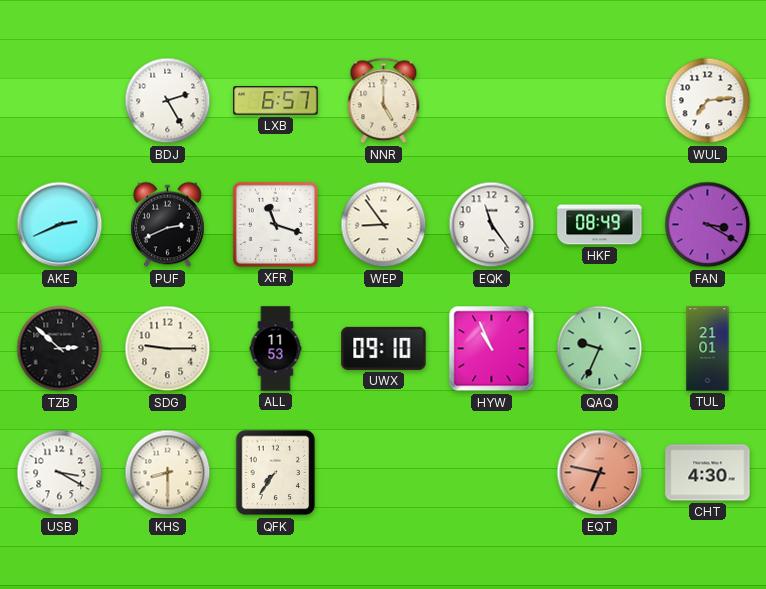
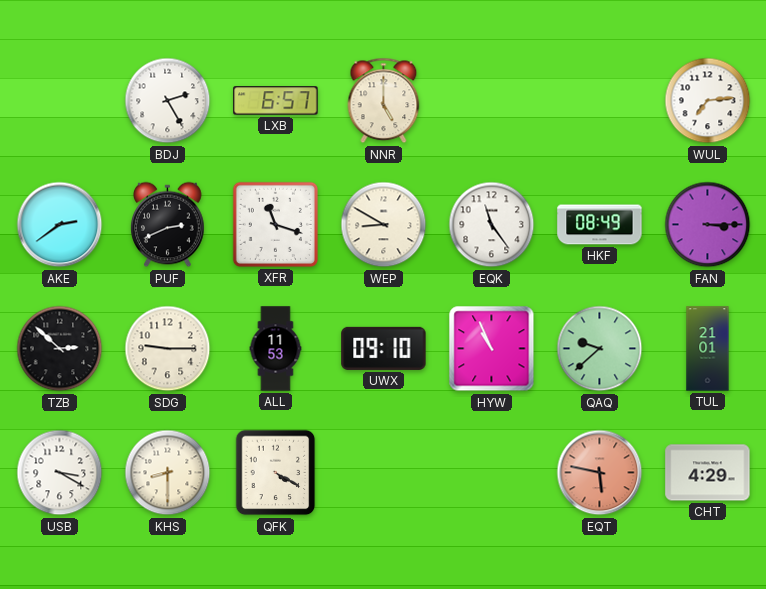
AKE: 2:41 -> 2:39 (60, 225)
WEP: 8:54 -> 8:50 (384, 225)
FAN: 3:20 -> 3:15 (708, 225)
QAQ: 9:34 -> 9:38 (600, 349)
QFK: 7:36 -> 4:20 (276, 473)
EQT: 6:47 -> 5:47 (600, 473)
CHT: 4:30 -> 4:29 (708, 473)
